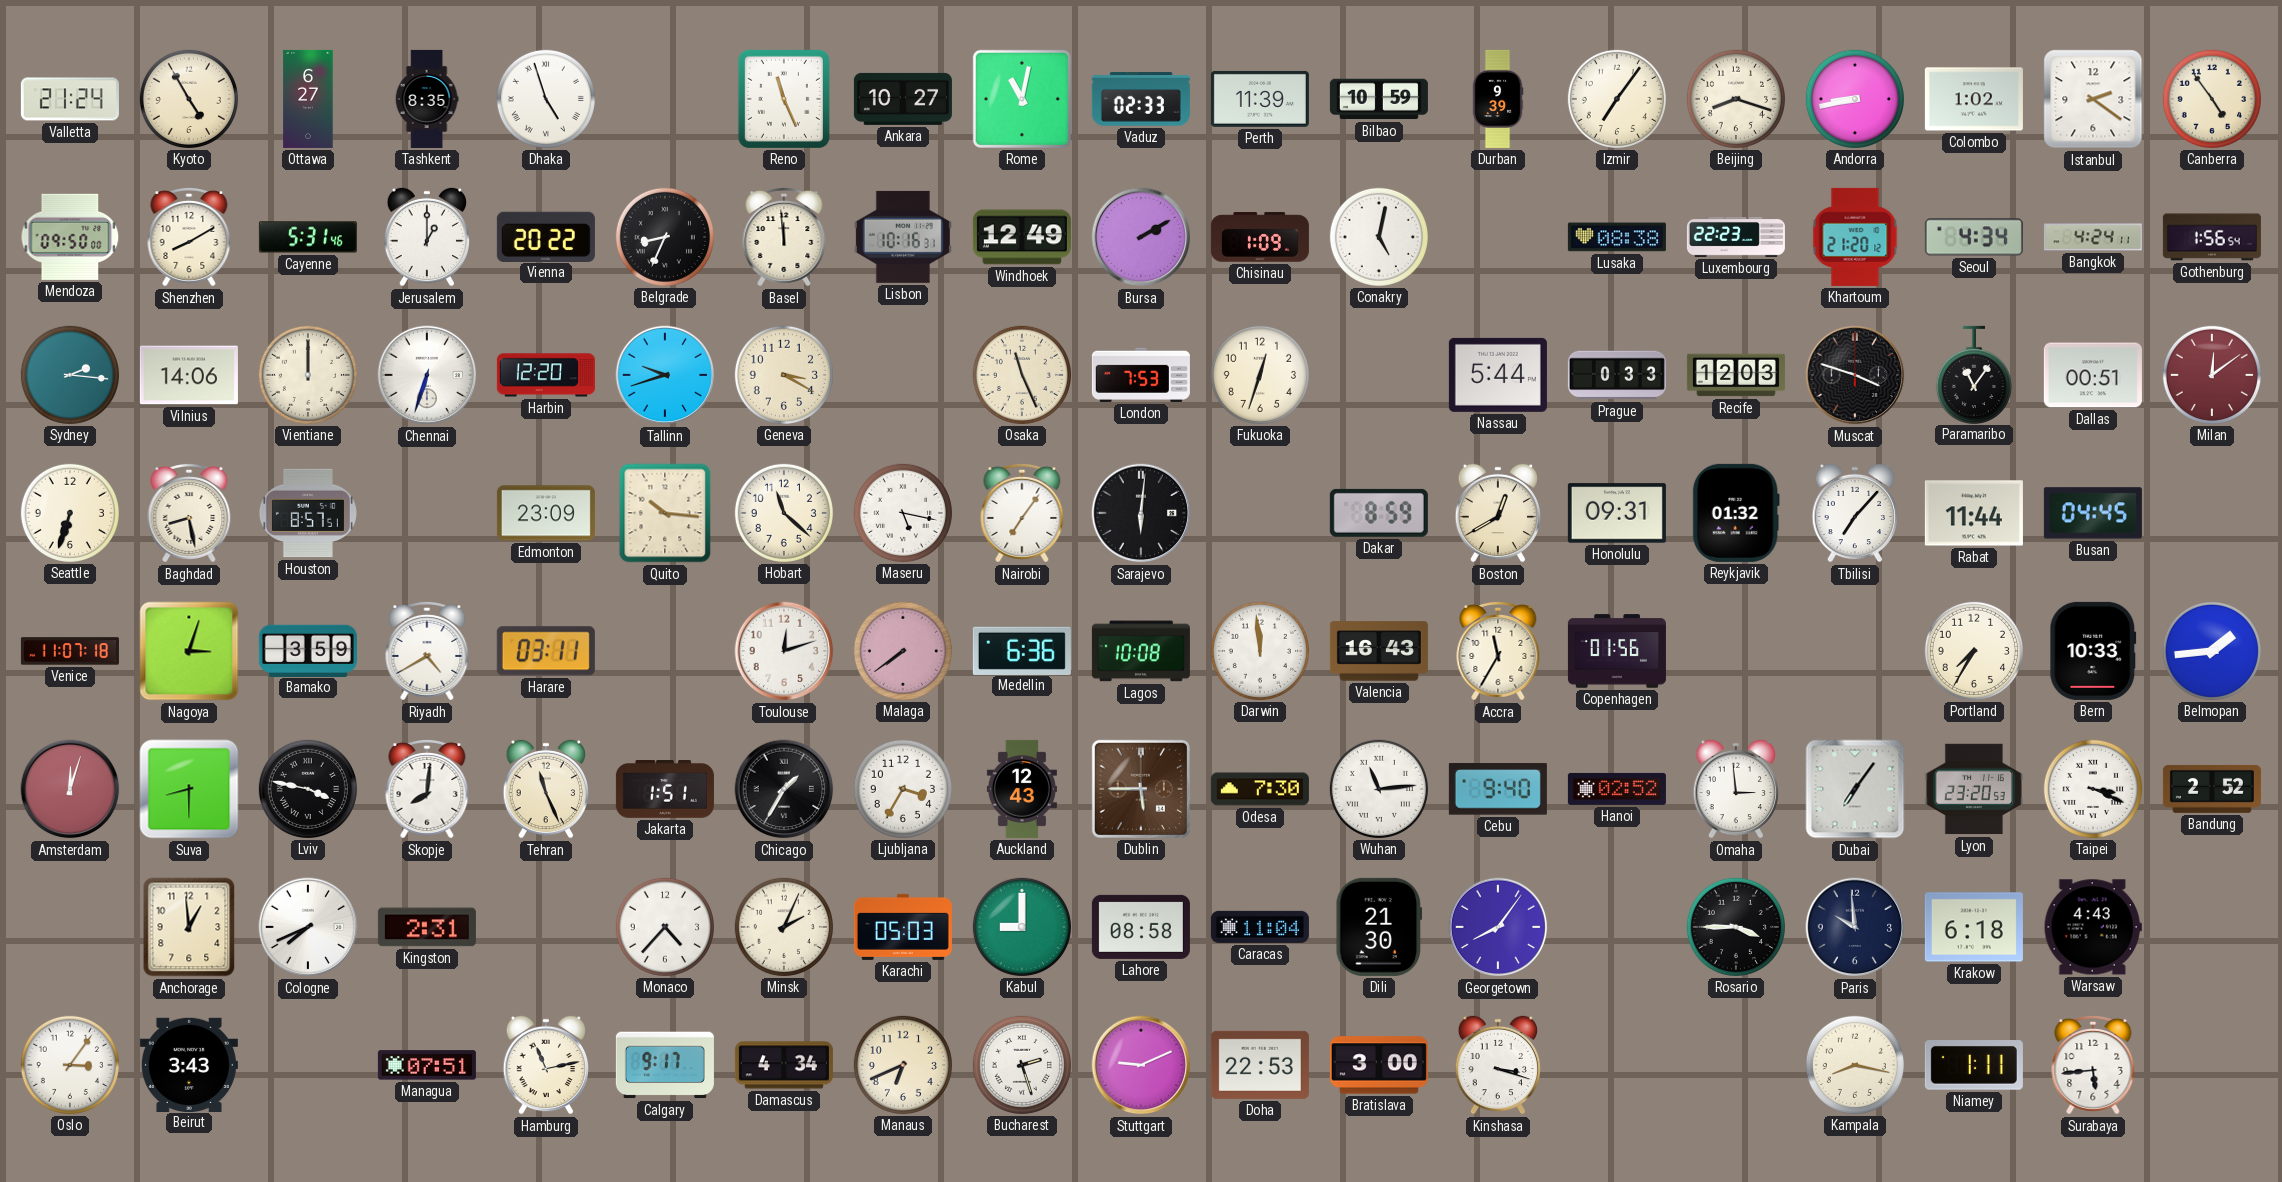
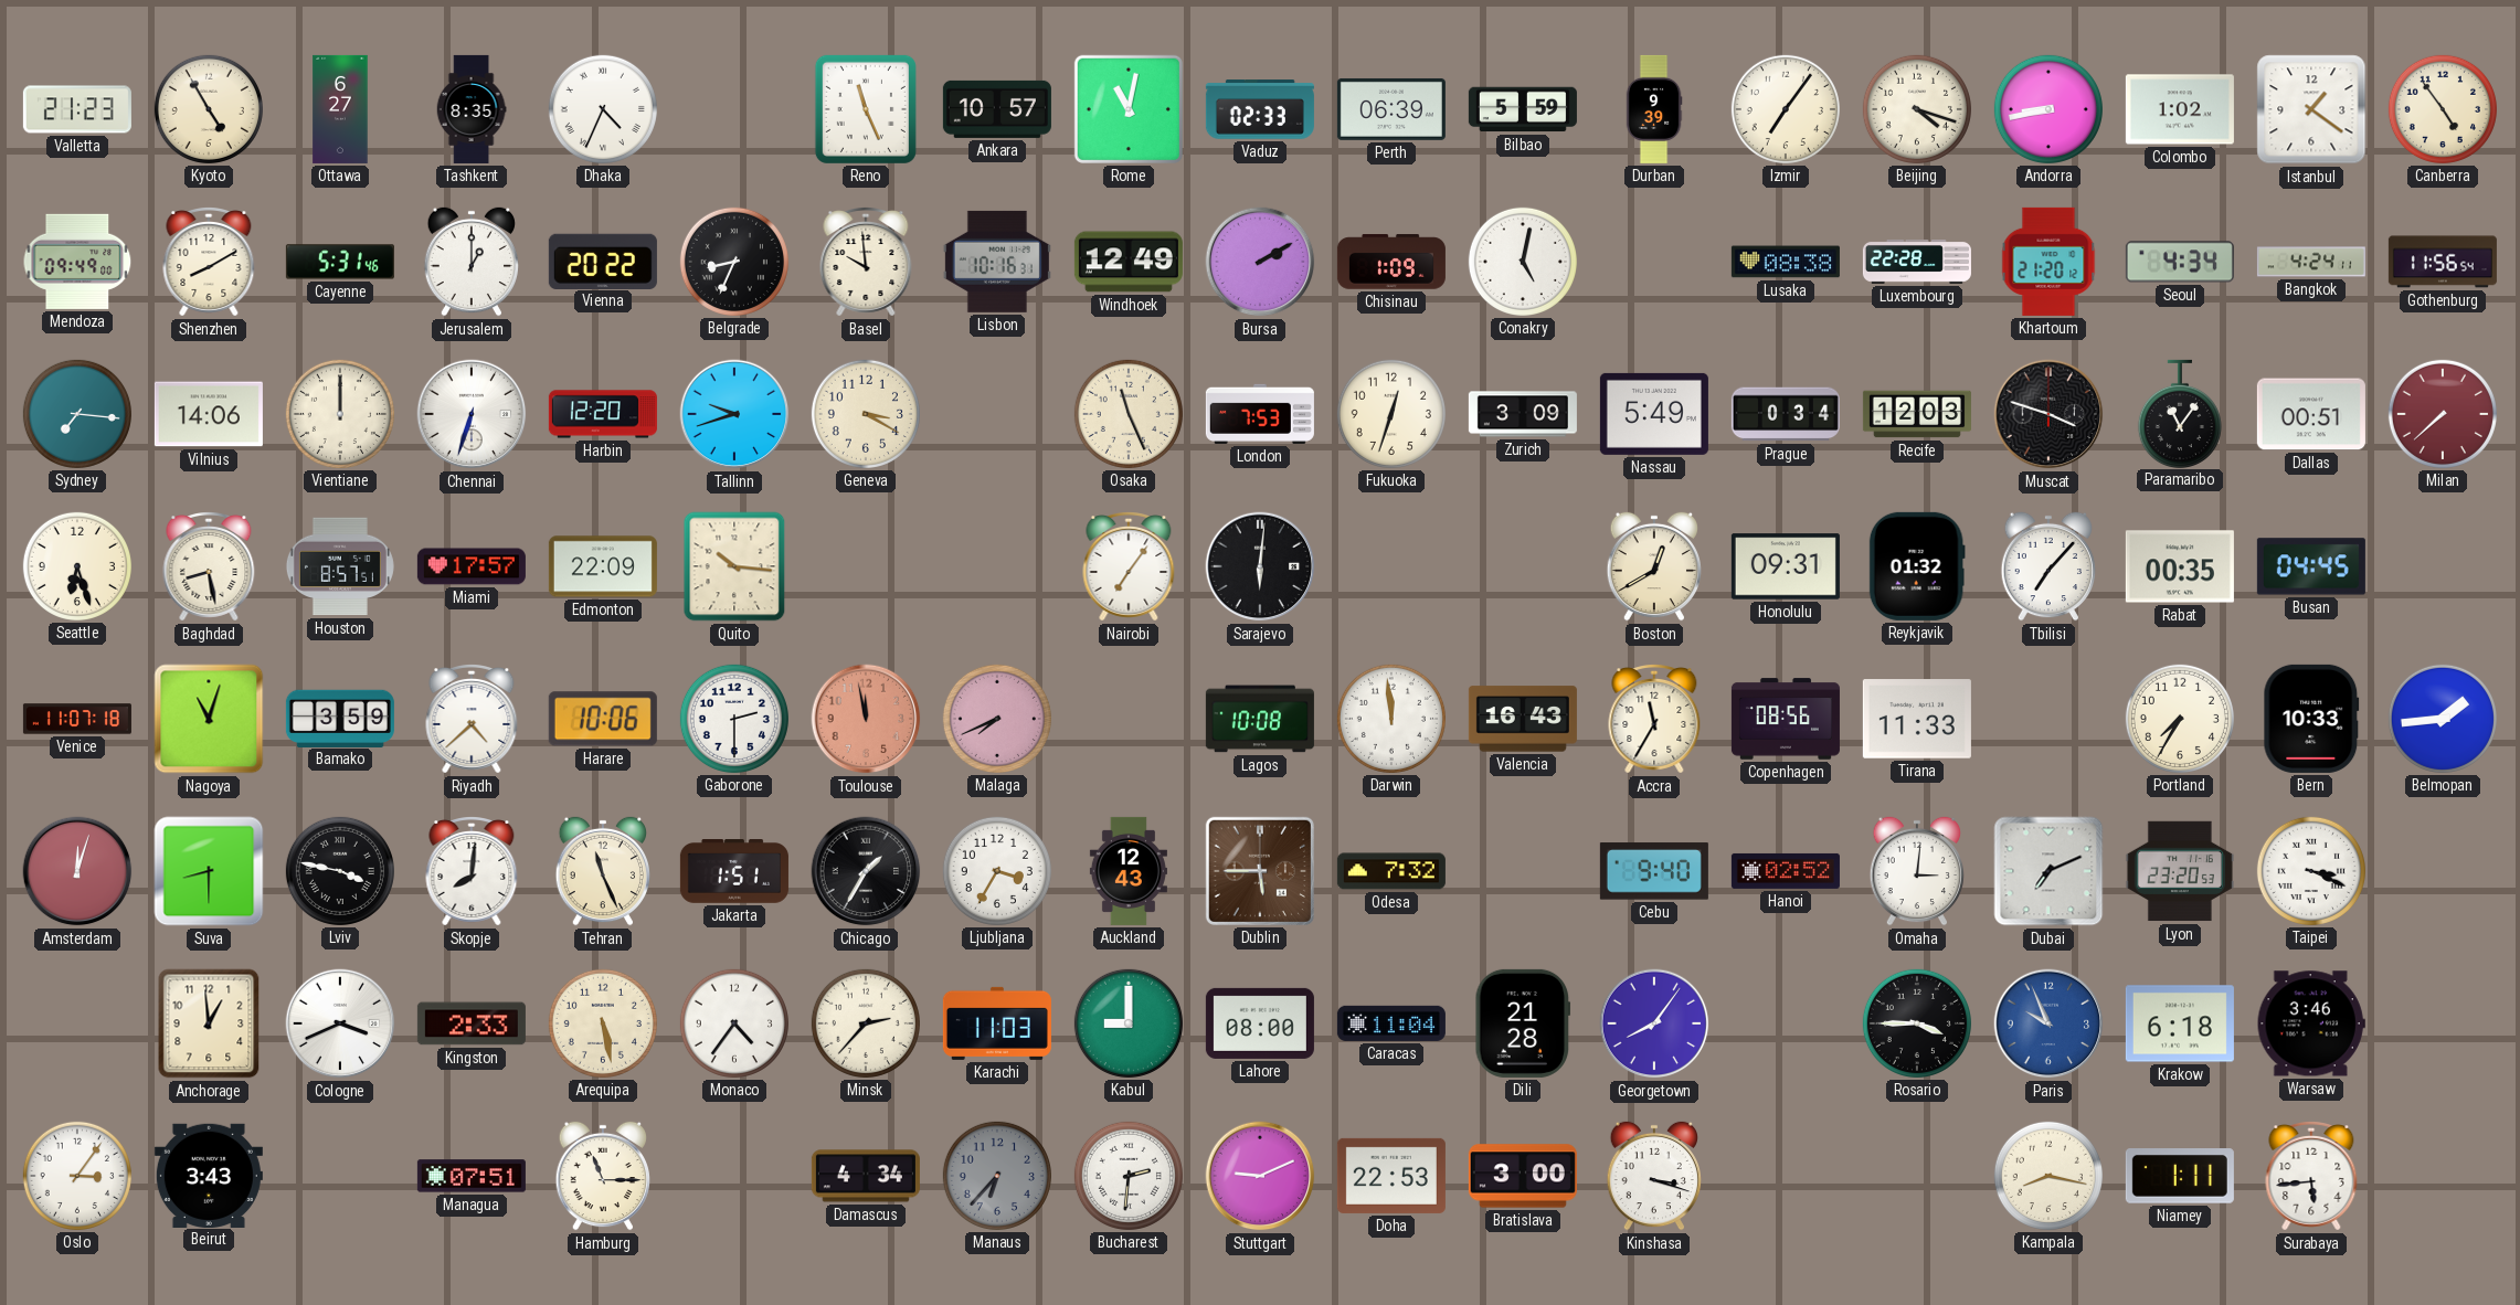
Valletta: 21:24 -> 21:23 (77, 109)
Dhaka: 4:57 -> 4:34 (603, 109)
Ankara: 10:27 -> 10:57 (997, 109)
Perth: 11:39 -> 06:39 (1391, 109)
Bilbao: 10:59 -> 5:59 (1523, 109)
Beijing: 8:18 -> 4:18 (1917, 109)
Istanbul: 2:21 -> 1:21 (2311, 109)
Mendoza: 09:50 -> 09:49 (77, 262)
Basel: 11:59 -> 9:59 (866, 263)
Luxembourg: 22:23 -> 22:28 (1917, 263)
Gothenburg: 1:56 -> 11:56 (2443, 262)
Sydney: 2:16 -> 7:16 (77, 414)
Zurich: none -> 3:09 (1523, 414)
Nassau: 5:44 -> 5:49 (1654, 414)
Prague: 0:33 -> 0:34 (1786, 414)
Milan: 12:09 -> 7:38 (2443, 414)
Seattle: 6:33 -> 6:27 (77, 566)
Miami: none -> 17:57 (472, 566)
Edmonton: 23:09 -> 22:09 (603, 566)
Hobart: 11:22 -> none (784, 513)
Maseru: 5:17 -> none (903, 513)
Dakar: 8:59 -> none (1379, 513)
Rabat: 11:44 -> 00:35 (2180, 566)
Nagoya: 3:03 -> 11:03 (209, 719)
Riyadh: 4:40 -> 4:38 (472, 720)
Harare: 03:11 -> 10:06 (603, 719)
Gaborone: none -> 2:30 (734, 719)
Toulouse: 12:12 -> 11:58 (866, 719)
Toulouse dial: white -> salmon (866, 719)
Malaga: 7:39 -> 7:41 (997, 719)
Medellin: 6:36 -> none (1022, 650)
Copenhagen: 01:56 -> 08:56 (1786, 719)
Tirana: none -> 11:33 (1917, 719)
Odesa: 7:30 -> 7:32 (1391, 871)
Wuhan: 11:14 -> none (1379, 789)
Omaha: 2:59 -> 3:01 (1916, 871)
Dubai: 7:06 -> 7:11 (2048, 871)
Bandung: 2:52 -> none (2212, 789)
Cologne: 7:41 -> 3:41 (340, 1023)
Kingston: 2:31 -> 2:33 (472, 1023)
Arequipa: none -> 5:28 (603, 1023)
Monaco: 4:37 -> 4:36 (734, 1023)
Minsk: 2:04 -> 2:37 (866, 1023)
Karachi: 05:03 -> 11:03 (997, 1023)
Lahore: 08:58 -> 08:00 (1260, 1023)
Dili: 21:30 -> 21:28 (1523, 1023)
Paris: 9:59 -> 9:56 (2048, 1023)
Paris dial: navy -> blue (2048, 1023)
Warsaw: 4:43 -> 3:46 (2311, 1023)
Hamburg: 11:13 -> 11:15 (602, 1176)
Calgary: 9:17 -> none (665, 1065)
Manaus: 6:41 -> 6:37 (997, 1176)
Manaus dial: cream -> grey (997, 1176)
Bucharest: 2:27 -> 2:31 (1129, 1176)
